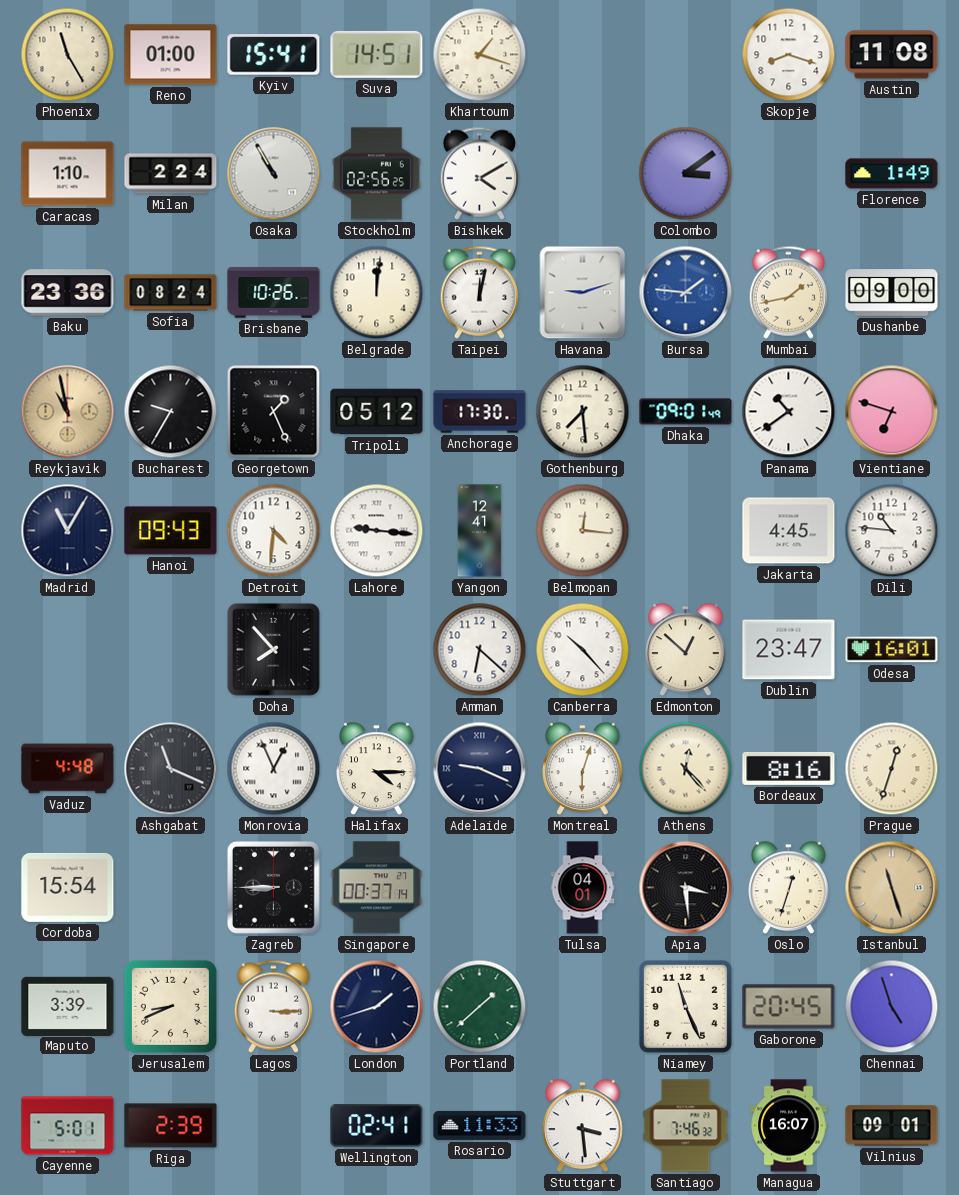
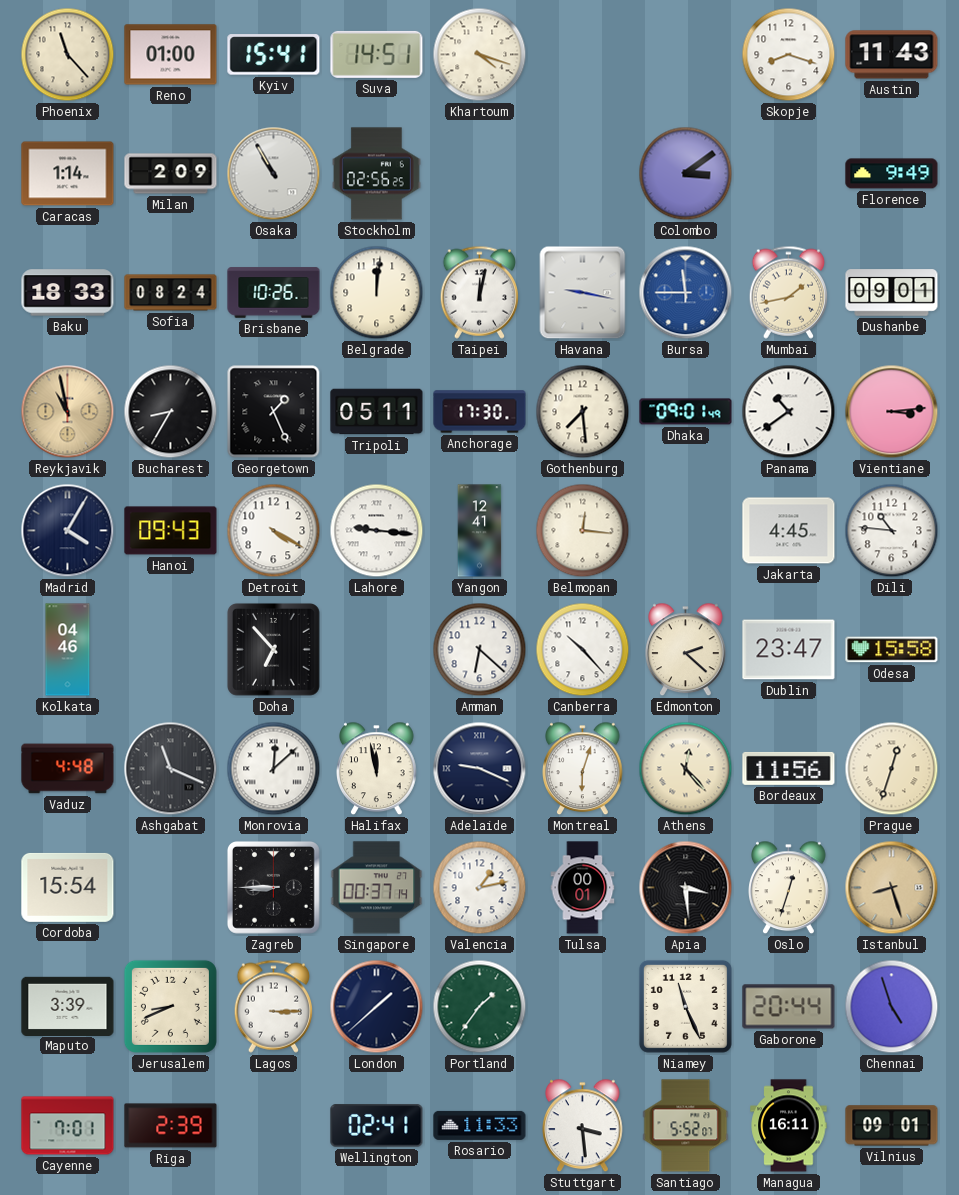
Phoenix: 11:25 -> 11:23 (68, 55)
Khartoum: 1:18 -> 4:18 (480, 55)
Austin: 11:08 -> 11:43 (892, 55)
Caracas: 1:10 -> 1:14 (68, 174)
Milan: 2:24 -> 2:09 (171, 174)
Bishkek: 4:10 -> none (479, 173)
Florence: 1:49 -> 9:49 (892, 174)
Baku: 23:36 -> 18:33 (68, 293)
Havana: 9:12 -> 9:17 (583, 293)
Bursa: 1:46 -> 11:45 (686, 293)
Dushanbe: 09:00 -> 09:01 (892, 293)
Bucharest: 9:35 -> 8:35 (171, 412)
Tripoli: 05:12 -> 05:11 (377, 412)
Vientiane: 6:48 -> 3:14 (892, 412)
Madrid: 11:05 -> 4:05 (68, 531)
Detroit: 4:31 -> 4:20 (274, 531)
Kolkata: none -> 04:46 (68, 650)
Doha: 7:53 -> 6:53 (273, 649)
Edmonton: 12:52 -> 2:22 (686, 650)
Odesa: 16:01 -> 15:58 (892, 650)
Monrovia: 12:56 -> 12:08 (274, 769)
Halifax: 4:15 -> 11:58 (377, 769)
Bordeaux: 8:16 -> 11:56 (789, 768)
Valencia: none -> 1:13 (480, 888)
Tulsa: 04:01 -> 00:01 (583, 888)
Istanbul: 11:27 -> 8:27 (892, 888)
London: 1:42 -> 1:38 (377, 1007)
Portland: 1:38 -> 1:36 (480, 1007)
Gaborone: 20:45 -> 20:44 (789, 1007)
Cayenne: 5:01 -> 7:01 (68, 1126)
Santiago: 7:46 -> 5:52 (686, 1126)
Managua: 16:07 -> 16:11 (789, 1126)
